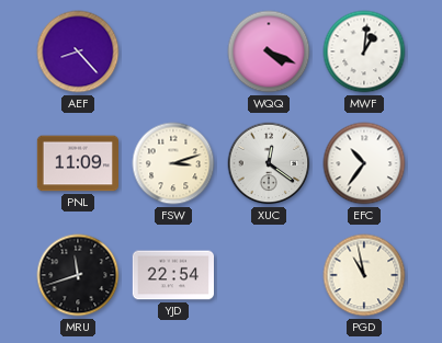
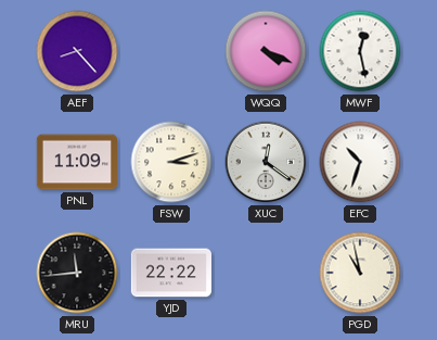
MWF: 1:01 -> 12:28 (360, 51)
EFC: 10:36 -> 10:33 (360, 162)
MRU: 11:42 -> 11:44 (77, 273)
YJD: 22:54 -> 22:22 (170, 273)
